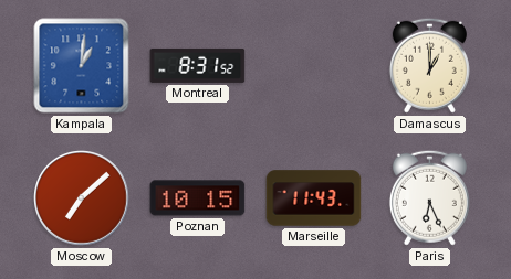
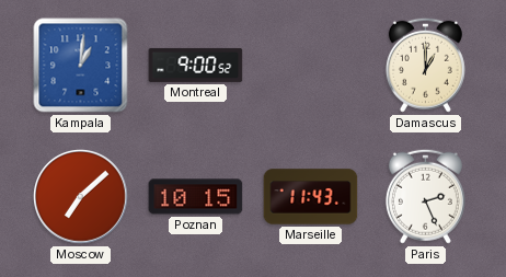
Montreal: 8:31 -> 9:00 (196, 65)
Paris: 6:26 -> 2:26 (425, 196)
